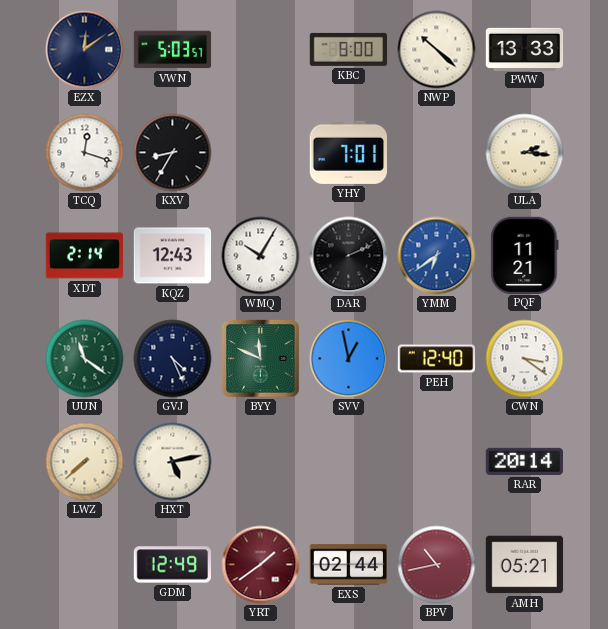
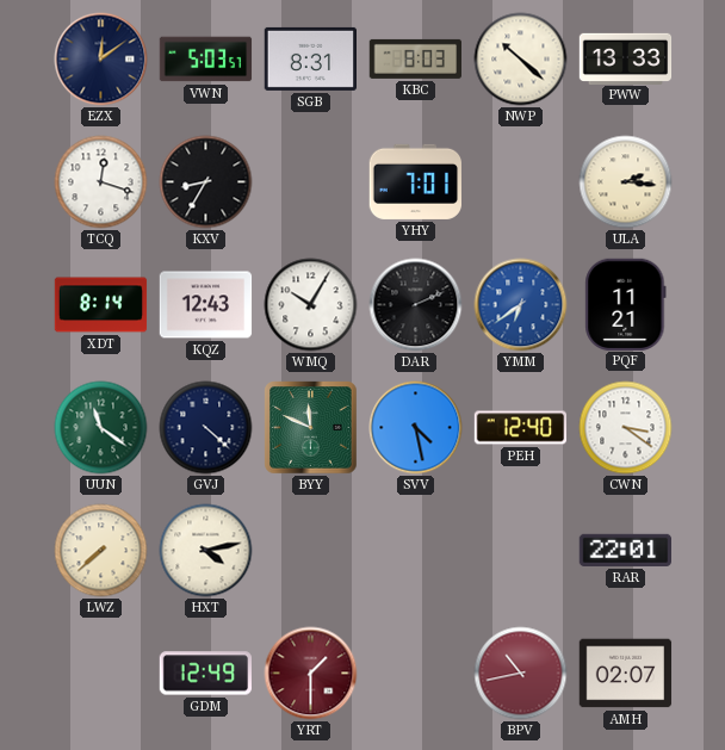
SGB: none -> 8:31 (310, 58)
KBC: 8:00 -> 8:03 (415, 58)
XDT: 2:14 -> 8:14 (101, 305)
GVJ: 4:26 -> 4:22 (206, 428)
SVV: 12:58 -> 4:28 (416, 428)
HXT: 5:13 -> 4:13 (206, 551)
RAR: 20:14 -> 22:01 (625, 550)
YRT: 1:39 -> 1:30 (311, 674)
EXS: 02:44 -> none (348, 565)
AMH: 05:21 -> 02:07 (626, 674)
